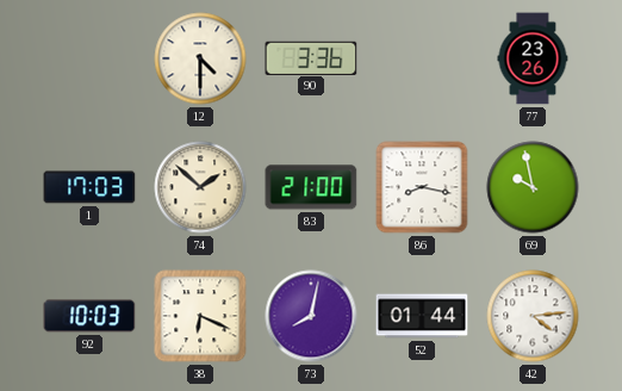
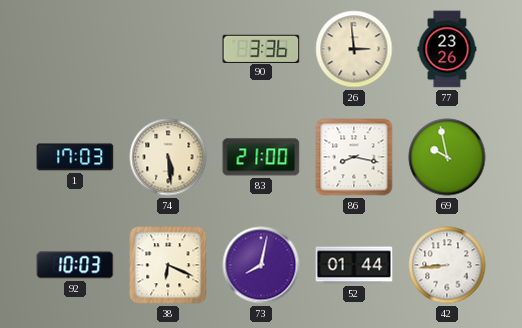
12: 4:30 -> none (200, 58)
26: none -> 2:59 (354, 49)
74: 1:52 -> 5:29 (168, 157)
42: 4:14 -> 8:44 (447, 265)
